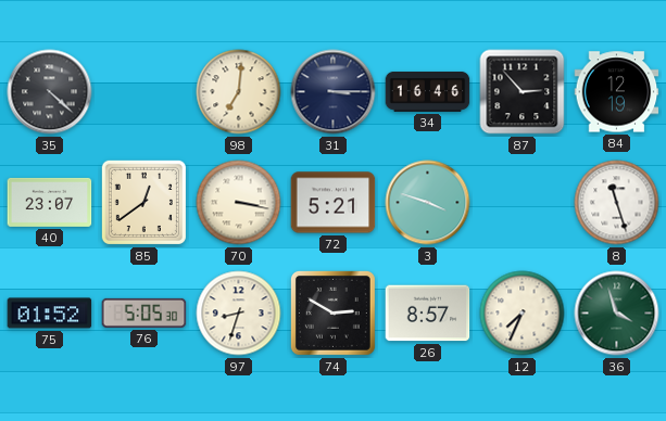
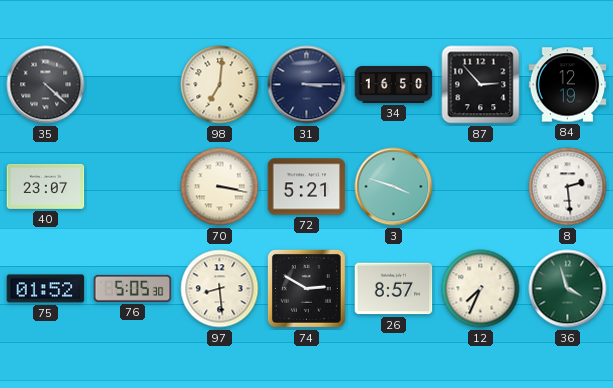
34: 16:46 -> 16:50 (394, 84)
85: 12:39 -> none (143, 202)
8: 11:27 -> 2:29 (568, 187)
97: 8:33 -> 8:29 (220, 289)
